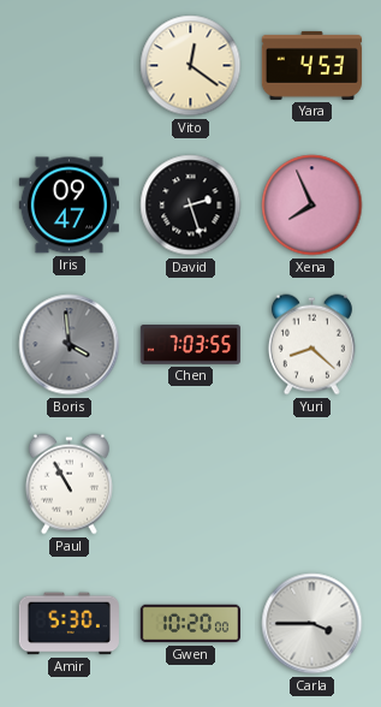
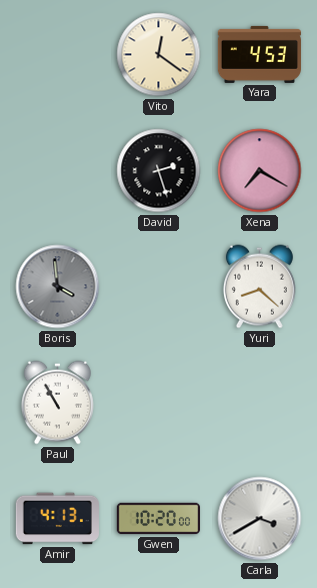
Iris: 09:47 -> none (69, 206)
Xena: 7:56 -> 7:20 (260, 171)
Chen: 7:03 -> none (190, 345)
Amir: 5:30 -> 4:13 (57, 519)
Carla: 3:45 -> 3:40 (260, 519)
